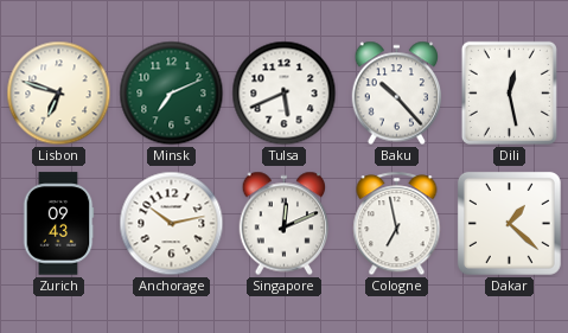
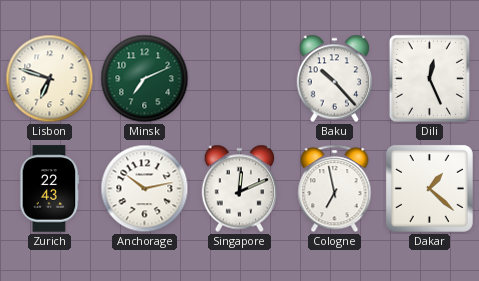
Tulsa: 5:41 -> none (285, 94)
Dili: 12:28 -> 12:26 (429, 78)
Zurich: 09:43 -> 22:43 (49, 189)
